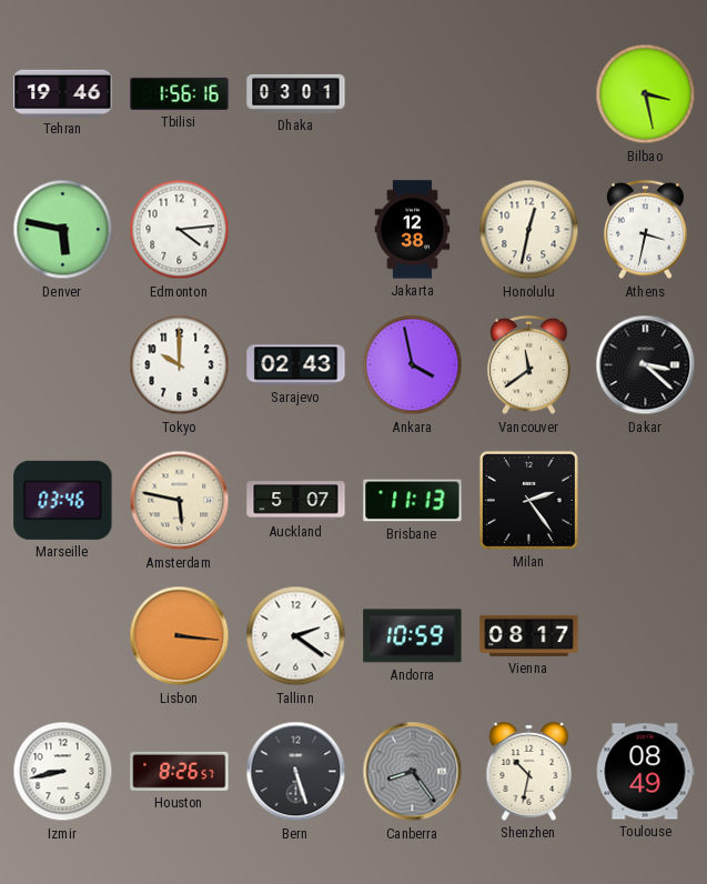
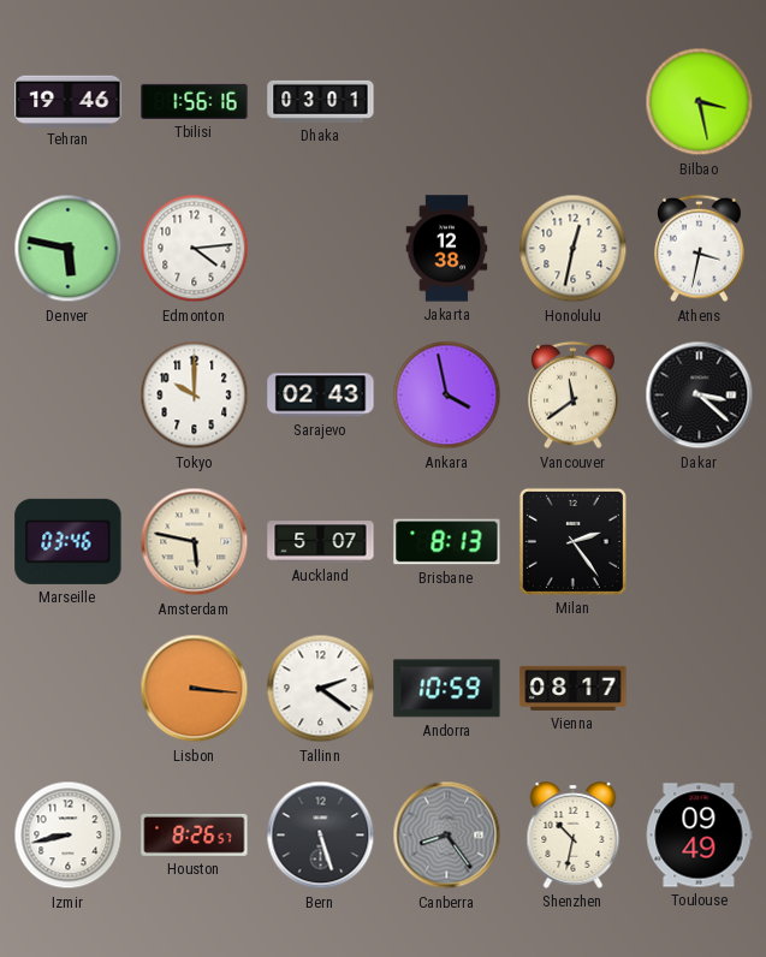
Brisbane: 11:13 -> 8:13 (447, 542)
Toulouse: 08:49 -> 09:49 (699, 836)
